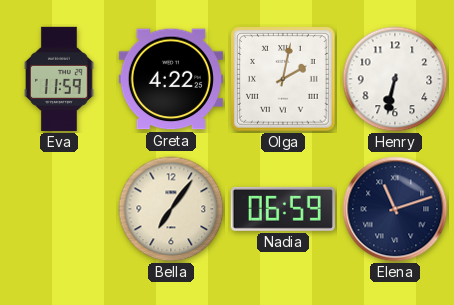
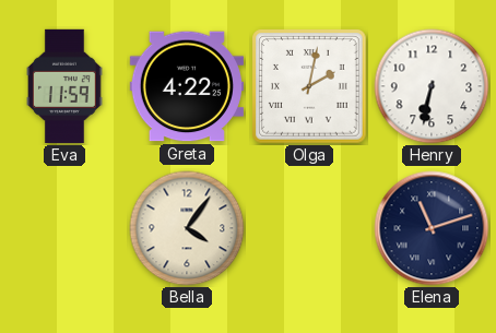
Bella: 7:06 -> 4:06 (187, 228)
Nadia: 06:59 -> none (283, 209)
